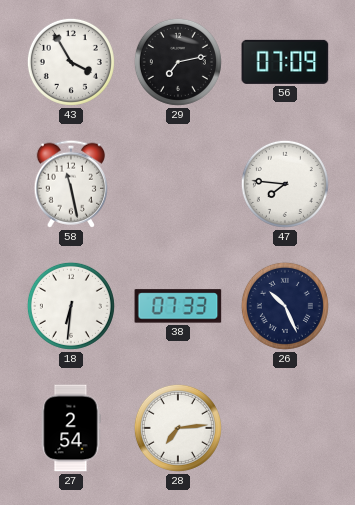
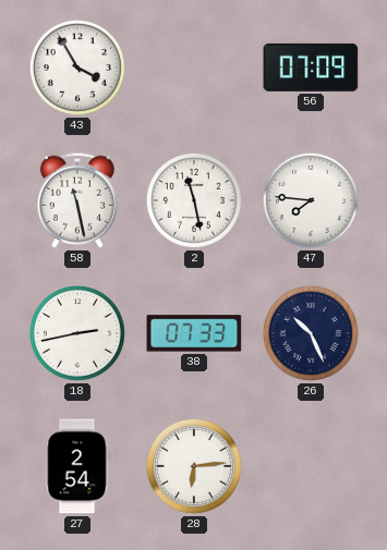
29: 7:13 -> none (178, 62)
2: none -> 11:28 (194, 200)
18: 6:31 -> 2:43 (77, 333)
28: 7:14 -> 6:14 (194, 466)
